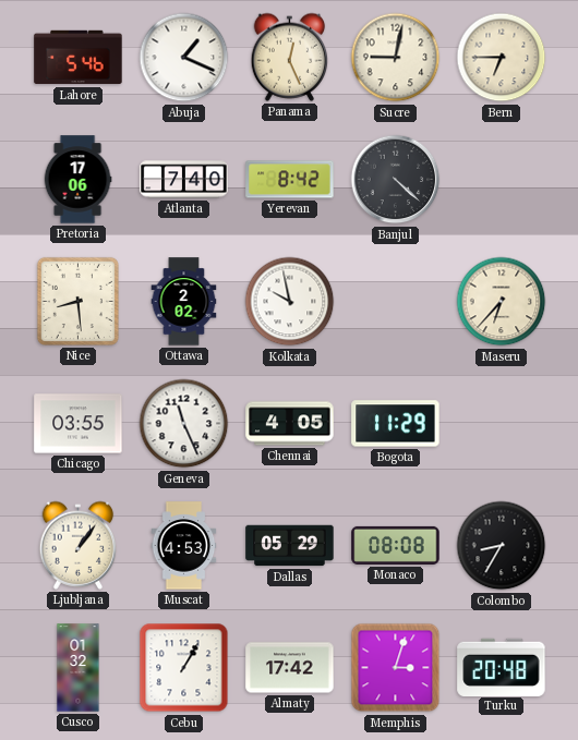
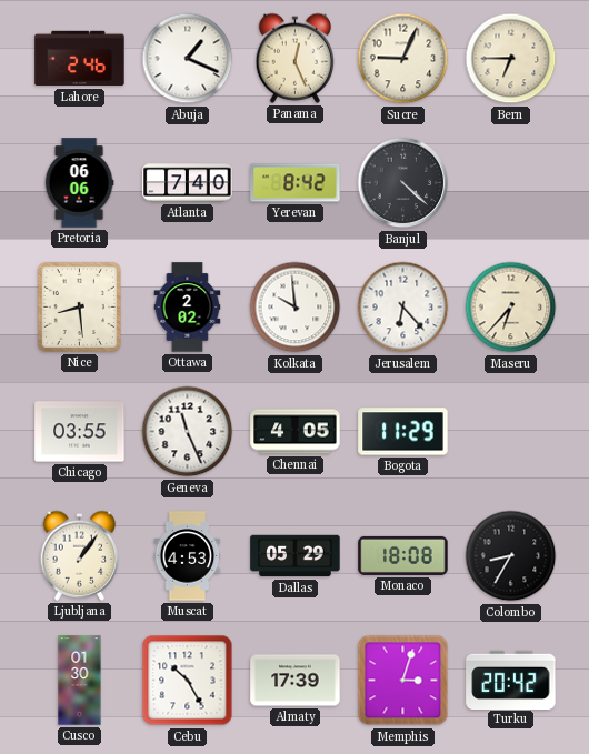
Lahore: 5:46 -> 2:46 (80, 59)
Sucre: 9:02 -> 9:04 (403, 59)
Pretoria: 17:06 -> 06:06 (79, 183)
Kolkata: 9:58 -> 9:59 (296, 308)
Jerusalem: none -> 6:23 (403, 308)
Monaco: 08:08 -> 18:08 (403, 555)
Cusco: 01:32 -> 01:30 (80, 681)
Cebu: 1:05 -> 10:25 (188, 681)
Almaty: 17:42 -> 17:39 (296, 681)
Turku: 20:48 -> 20:42 (511, 680)
